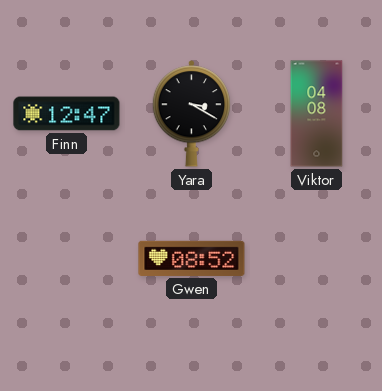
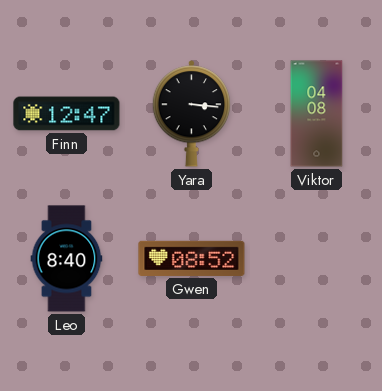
Yara: 3:20 -> 3:16 (191, 114)
Leo: none -> 8:40 (67, 259)
